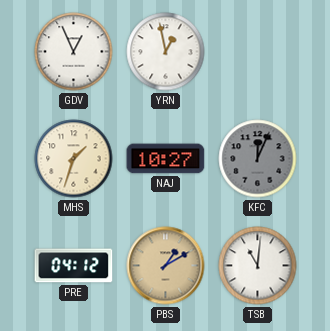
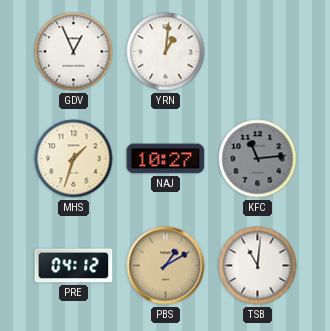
YRN: 12:58 -> 1:01 (166, 52)
KFC: 12:04 -> 11:14 (258, 159)
